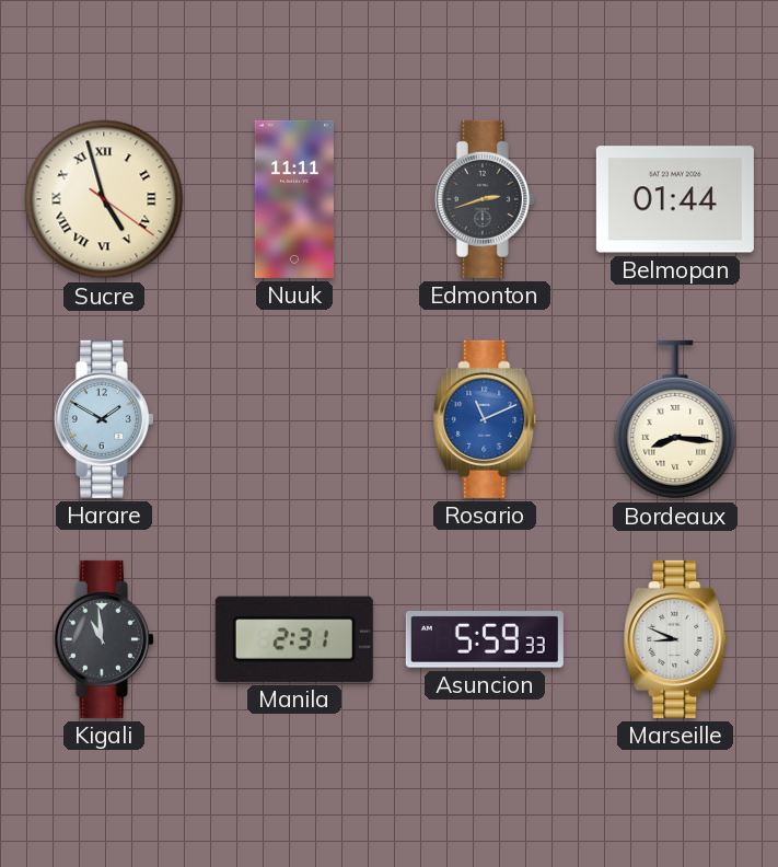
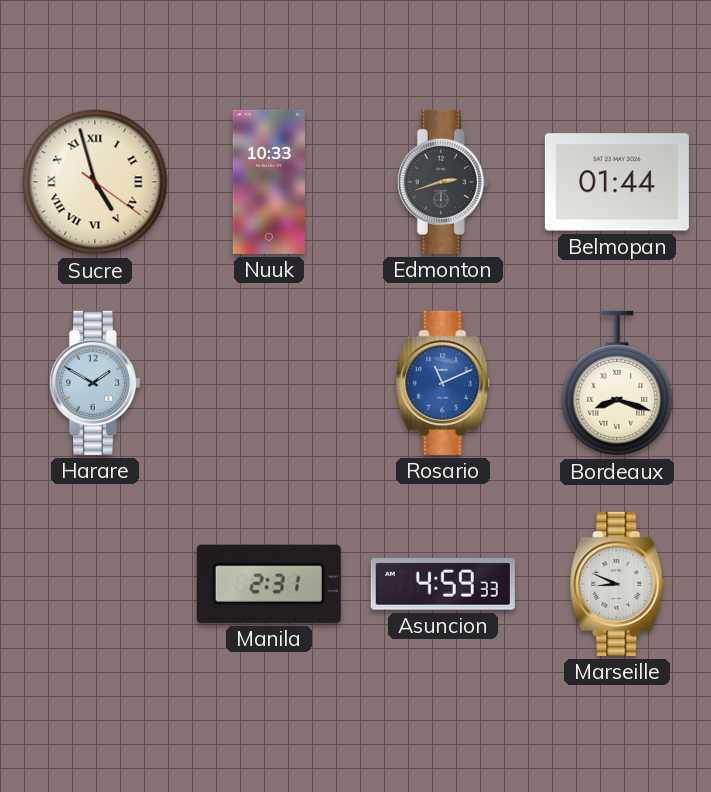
Nuuk: 11:11 -> 10:33 (269, 182)
Bordeaux: 8:16 -> 8:18 (617, 383)
Kigali: 10:59 -> none (104, 639)
Asuncion: 5:59 -> 4:59 (443, 584)
